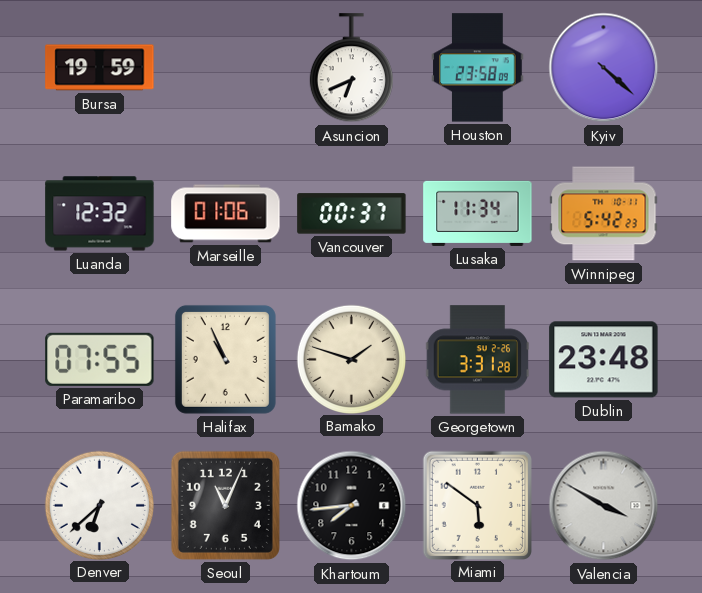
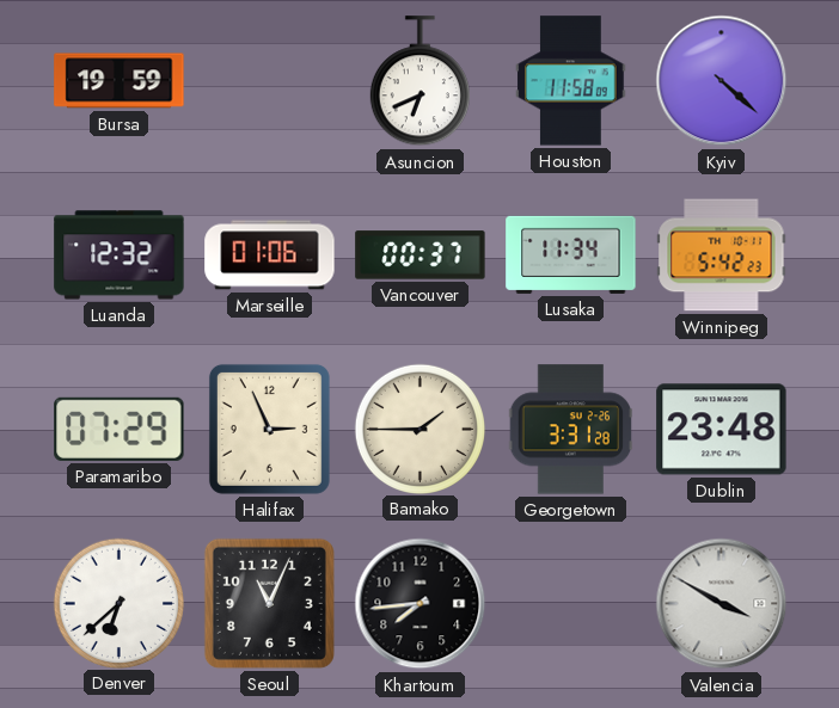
Houston: 23:58 -> 11:58 (571, 81)
Paramaribo: 07:55 -> 07:29 (120, 429)
Halifax: 10:56 -> 2:56 (269, 429)
Bamako: 1:48 -> 1:45 (419, 429)
Miami: 5:51 -> none (477, 505)
